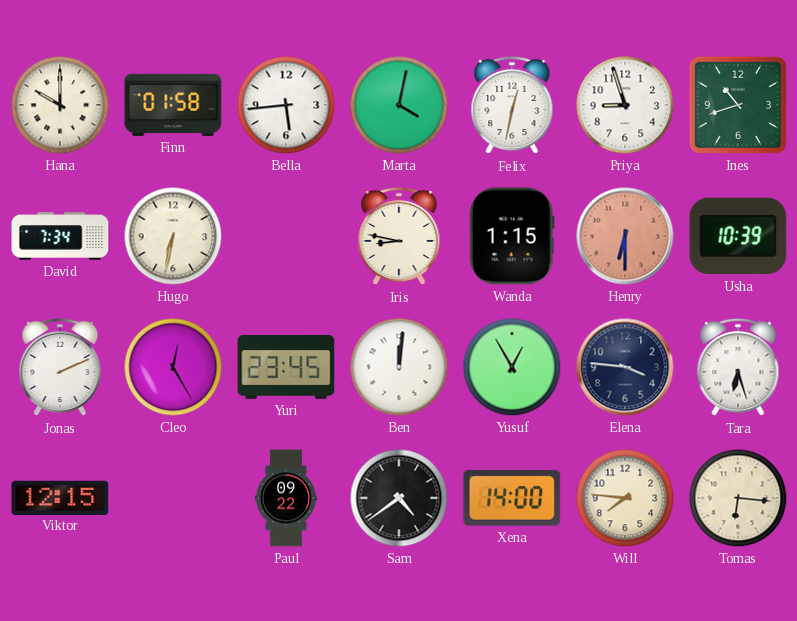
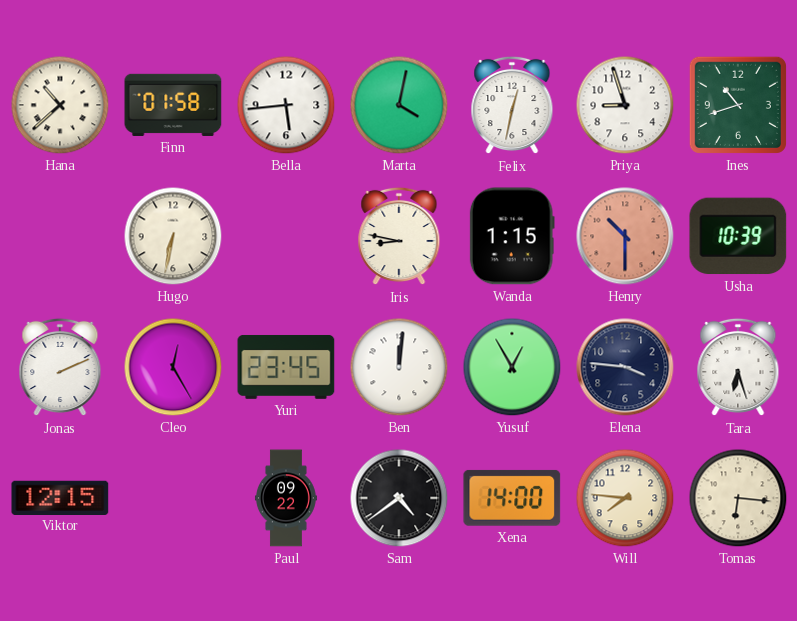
Hana: 10:00 -> 10:38 (60, 105)
David: 7:34 -> none (60, 236)
Henry: 6:30 -> 10:30 (625, 236)
